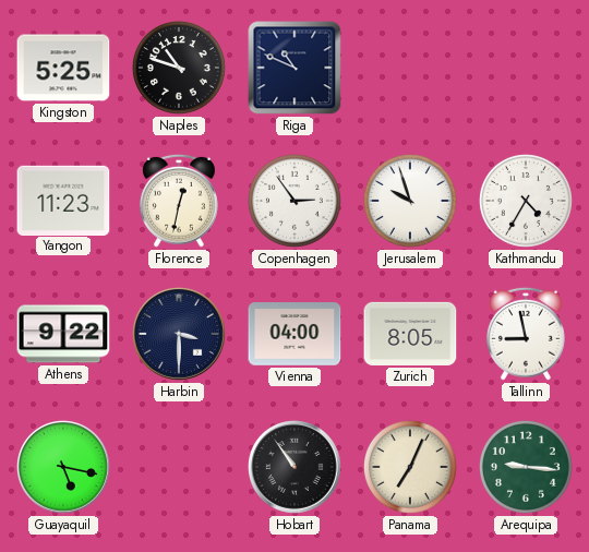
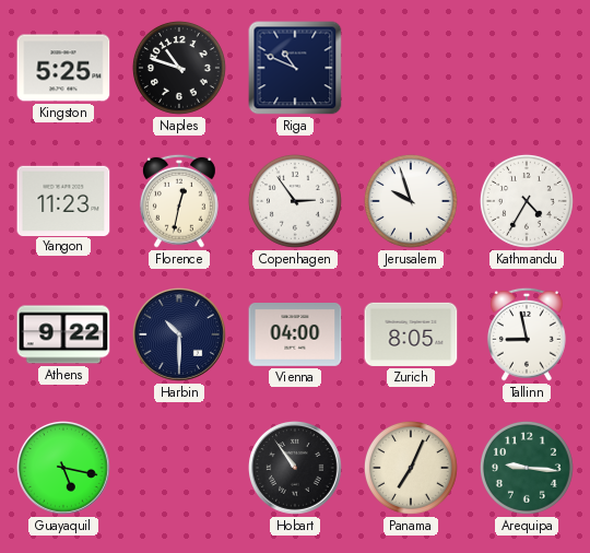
Harbin: 3:30 -> 10:30 (180, 336)
